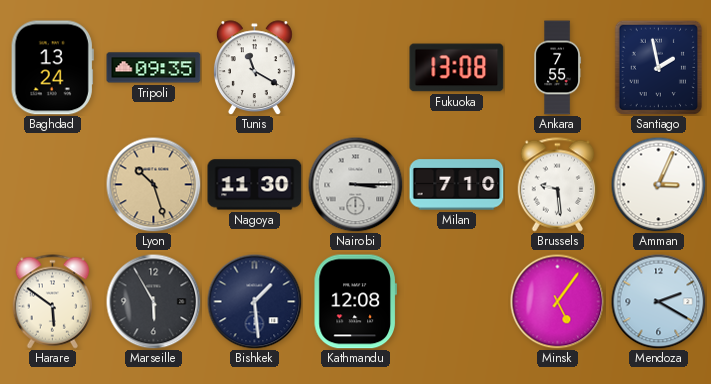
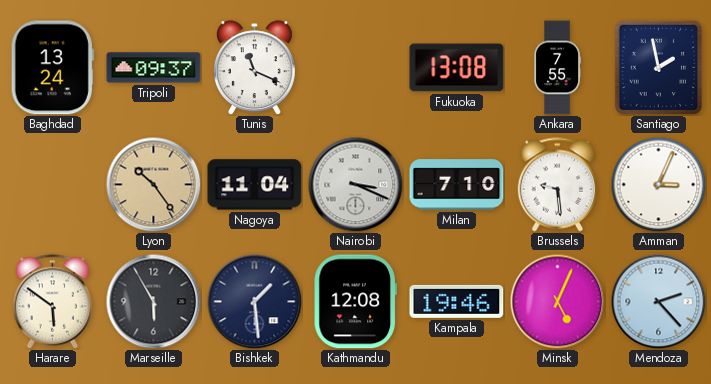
Tripoli: 09:35 -> 09:37 (154, 68)
Tunis: 11:20 -> 11:19 (254, 68)
Lyon: 10:27 -> 10:24 (153, 184)
Nagoya: 11:30 -> 11:04 (255, 185)
Nairobi: 3:15 -> 3:19 (355, 184)
Kampala: none -> 19:46 (457, 301)
Minsk: 5:06 -> 5:04 (557, 301)
Mendoza: 2:20 -> 2:23 (658, 301)
